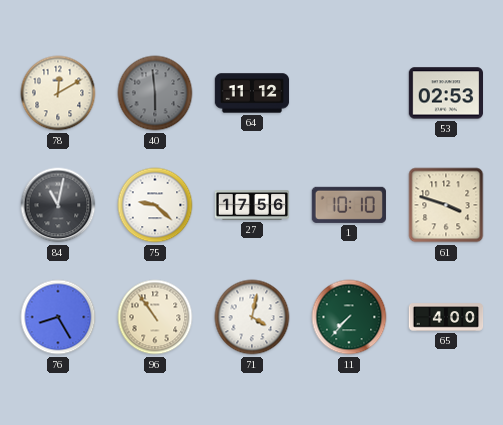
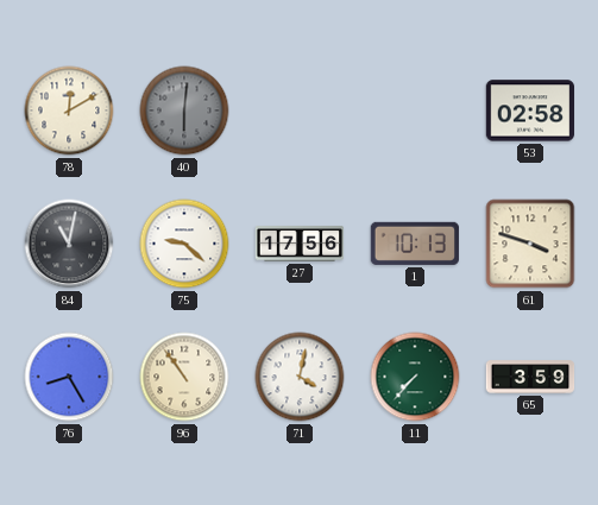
40: 5:59 -> 6:01 (184, 111)
64: 11:12 -> none (252, 93)
53: 02:53 -> 02:58 (530, 111)
1: 10:10 -> 10:13 (415, 244)
65: 4:00 -> 3:59 (530, 377)
